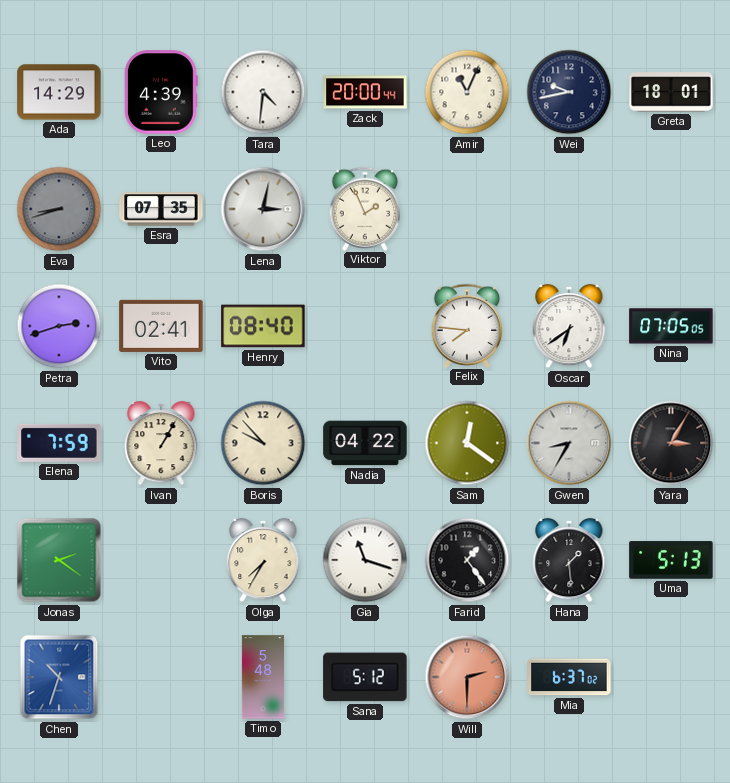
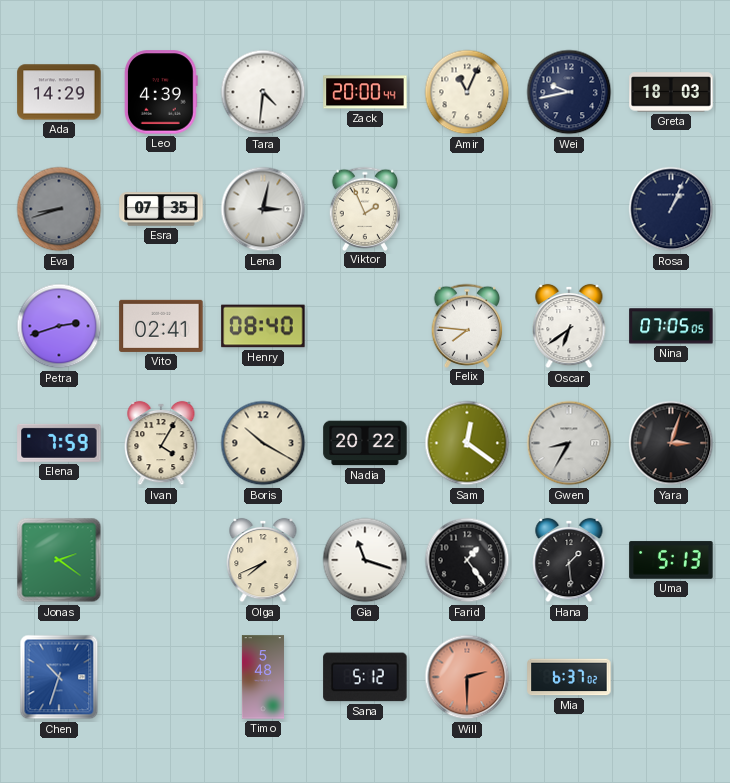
Greta: 18:01 -> 18:03 (671, 92)
Rosa: none -> 1:04 (671, 209)
Ivan: 1:05 -> 4:05 (161, 443)
Boris: 9:53 -> 10:20 (263, 443)
Nadia: 04:22 -> 20:22 (365, 443)
Yara: 3:05 -> 3:03 (671, 443)
Olga: 7:35 -> 7:41 (263, 560)
